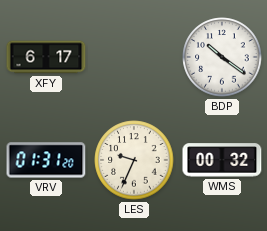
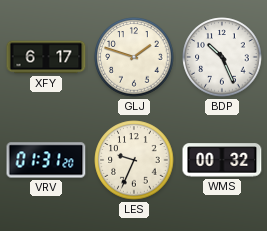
GLJ: none -> 1:48 (134, 57)
BDP: 10:21 -> 10:26 (222, 57)
